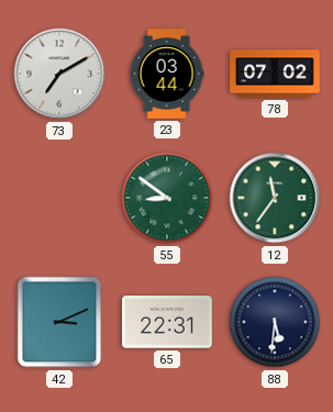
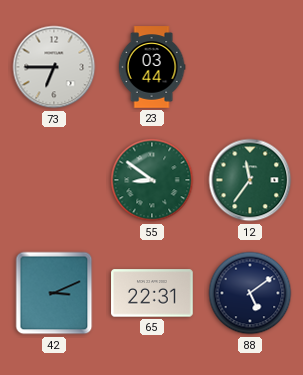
73: 7:10 -> 6:45 (54, 67)
78: 07:02 -> none (275, 74)
88: 5:31 -> 5:09 (250, 293)
